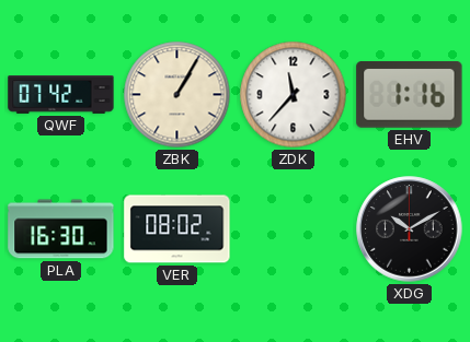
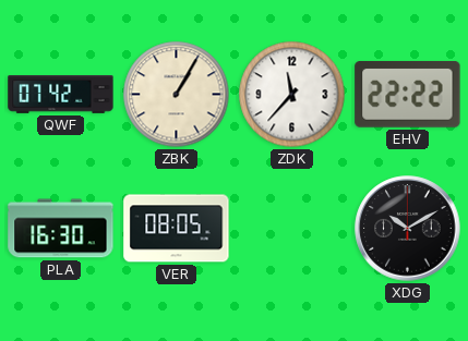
EHV: 1:16 -> 22:22 (408, 95)
VER: 08:02 -> 08:05 (177, 229)
